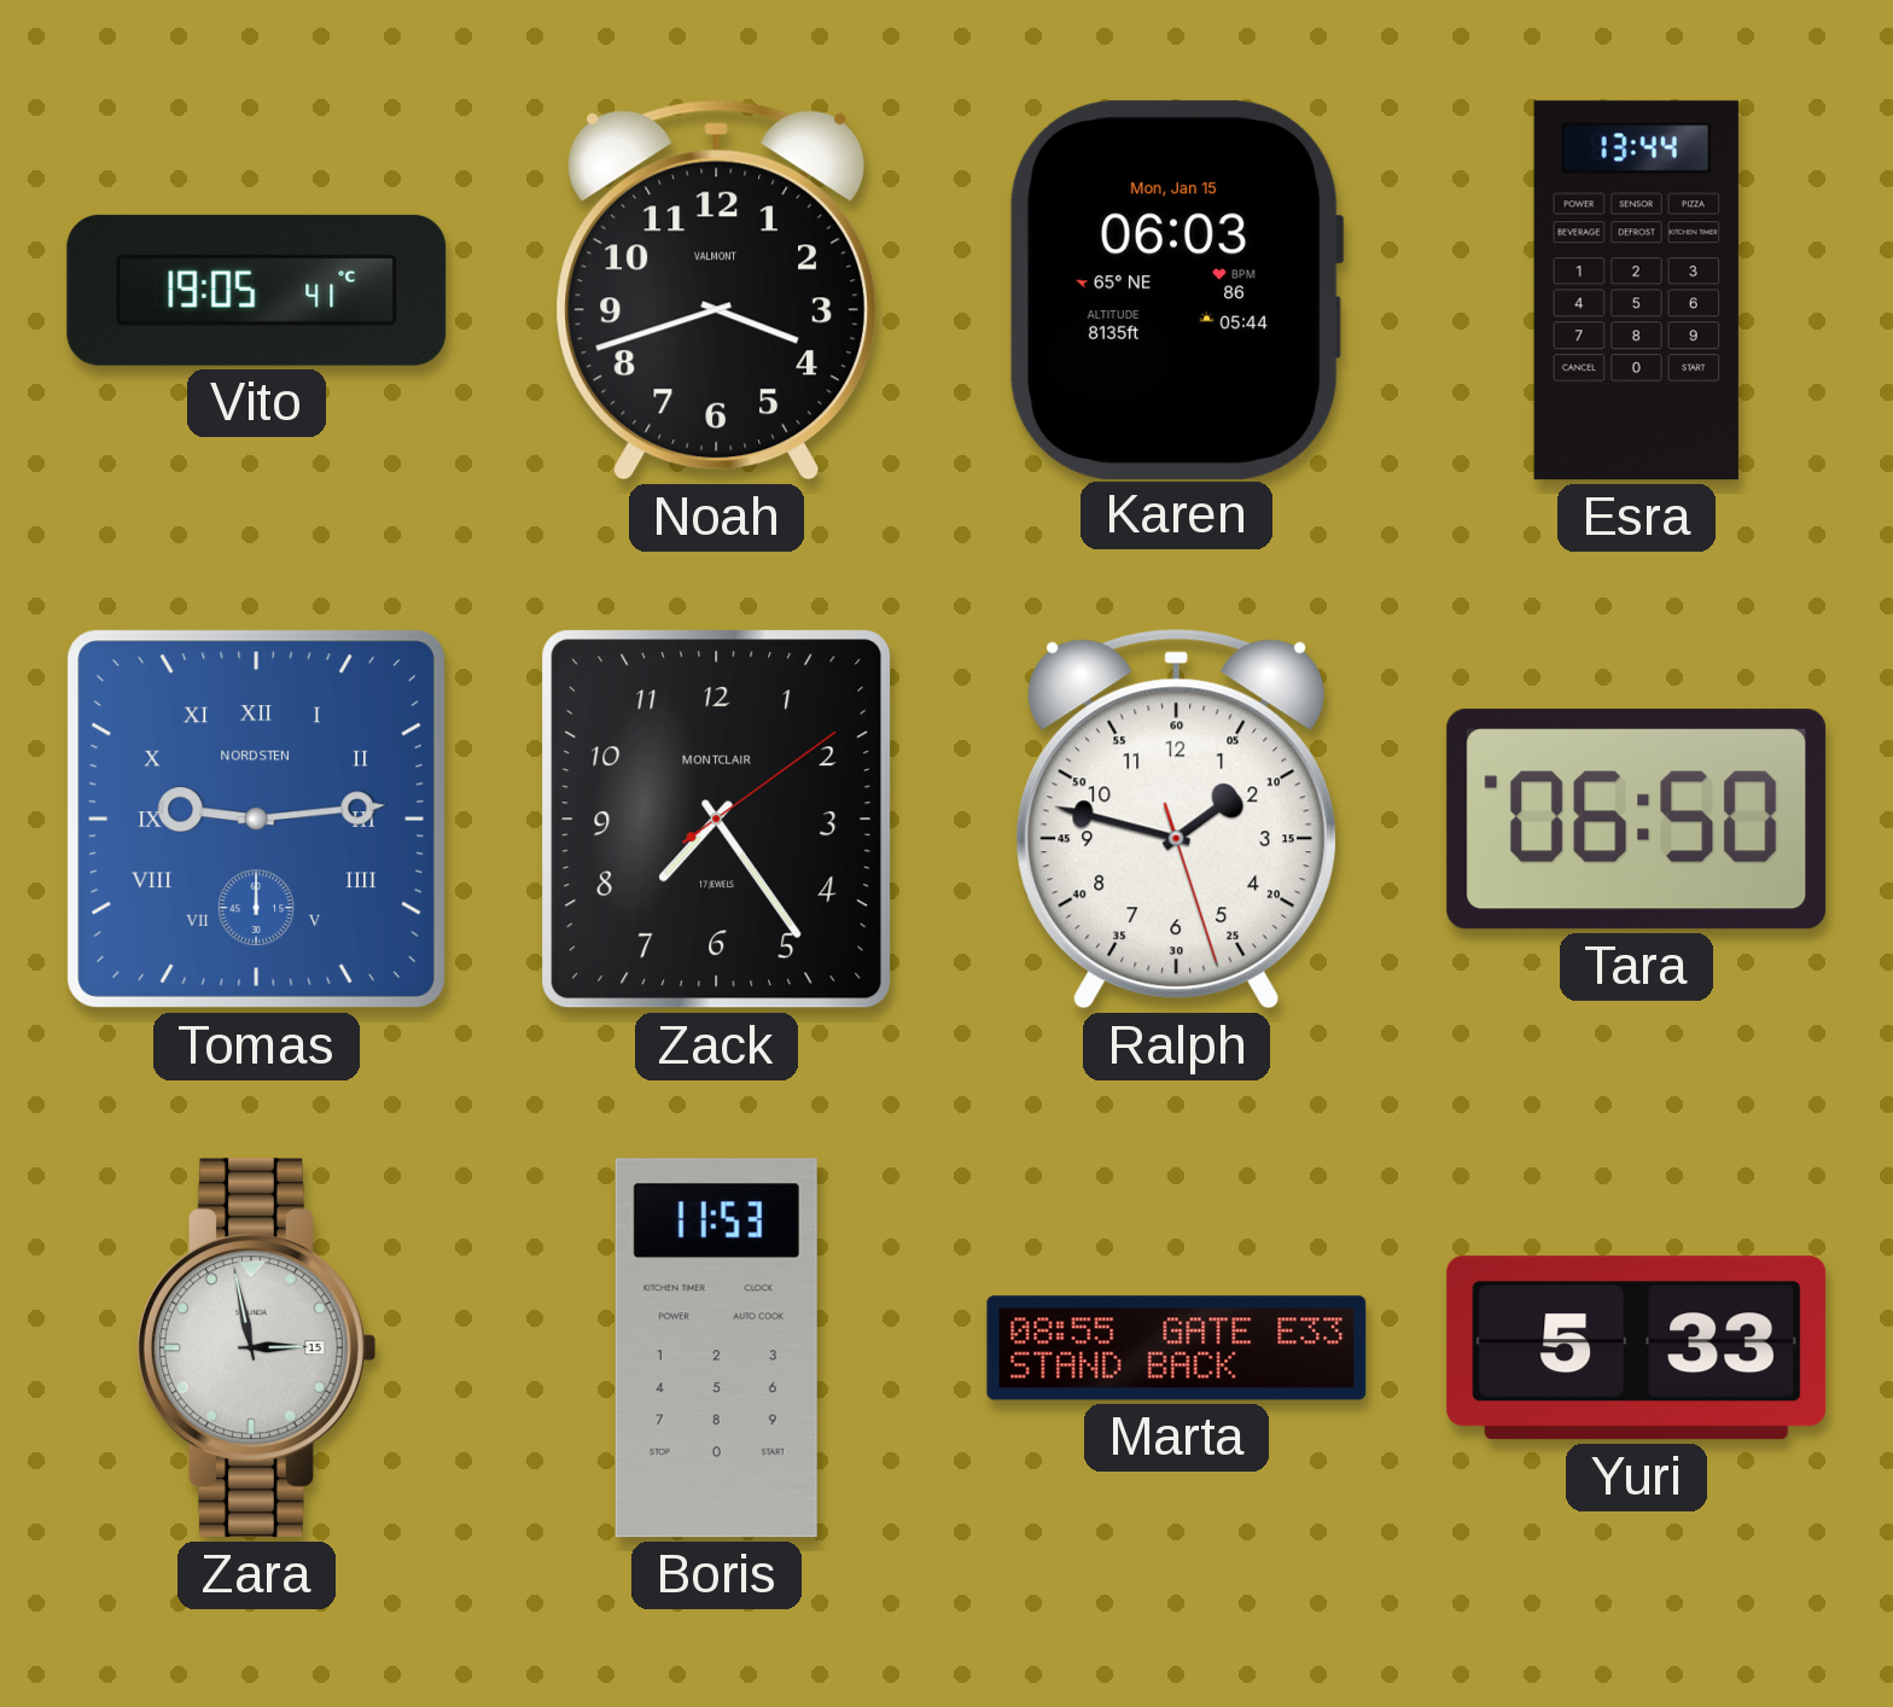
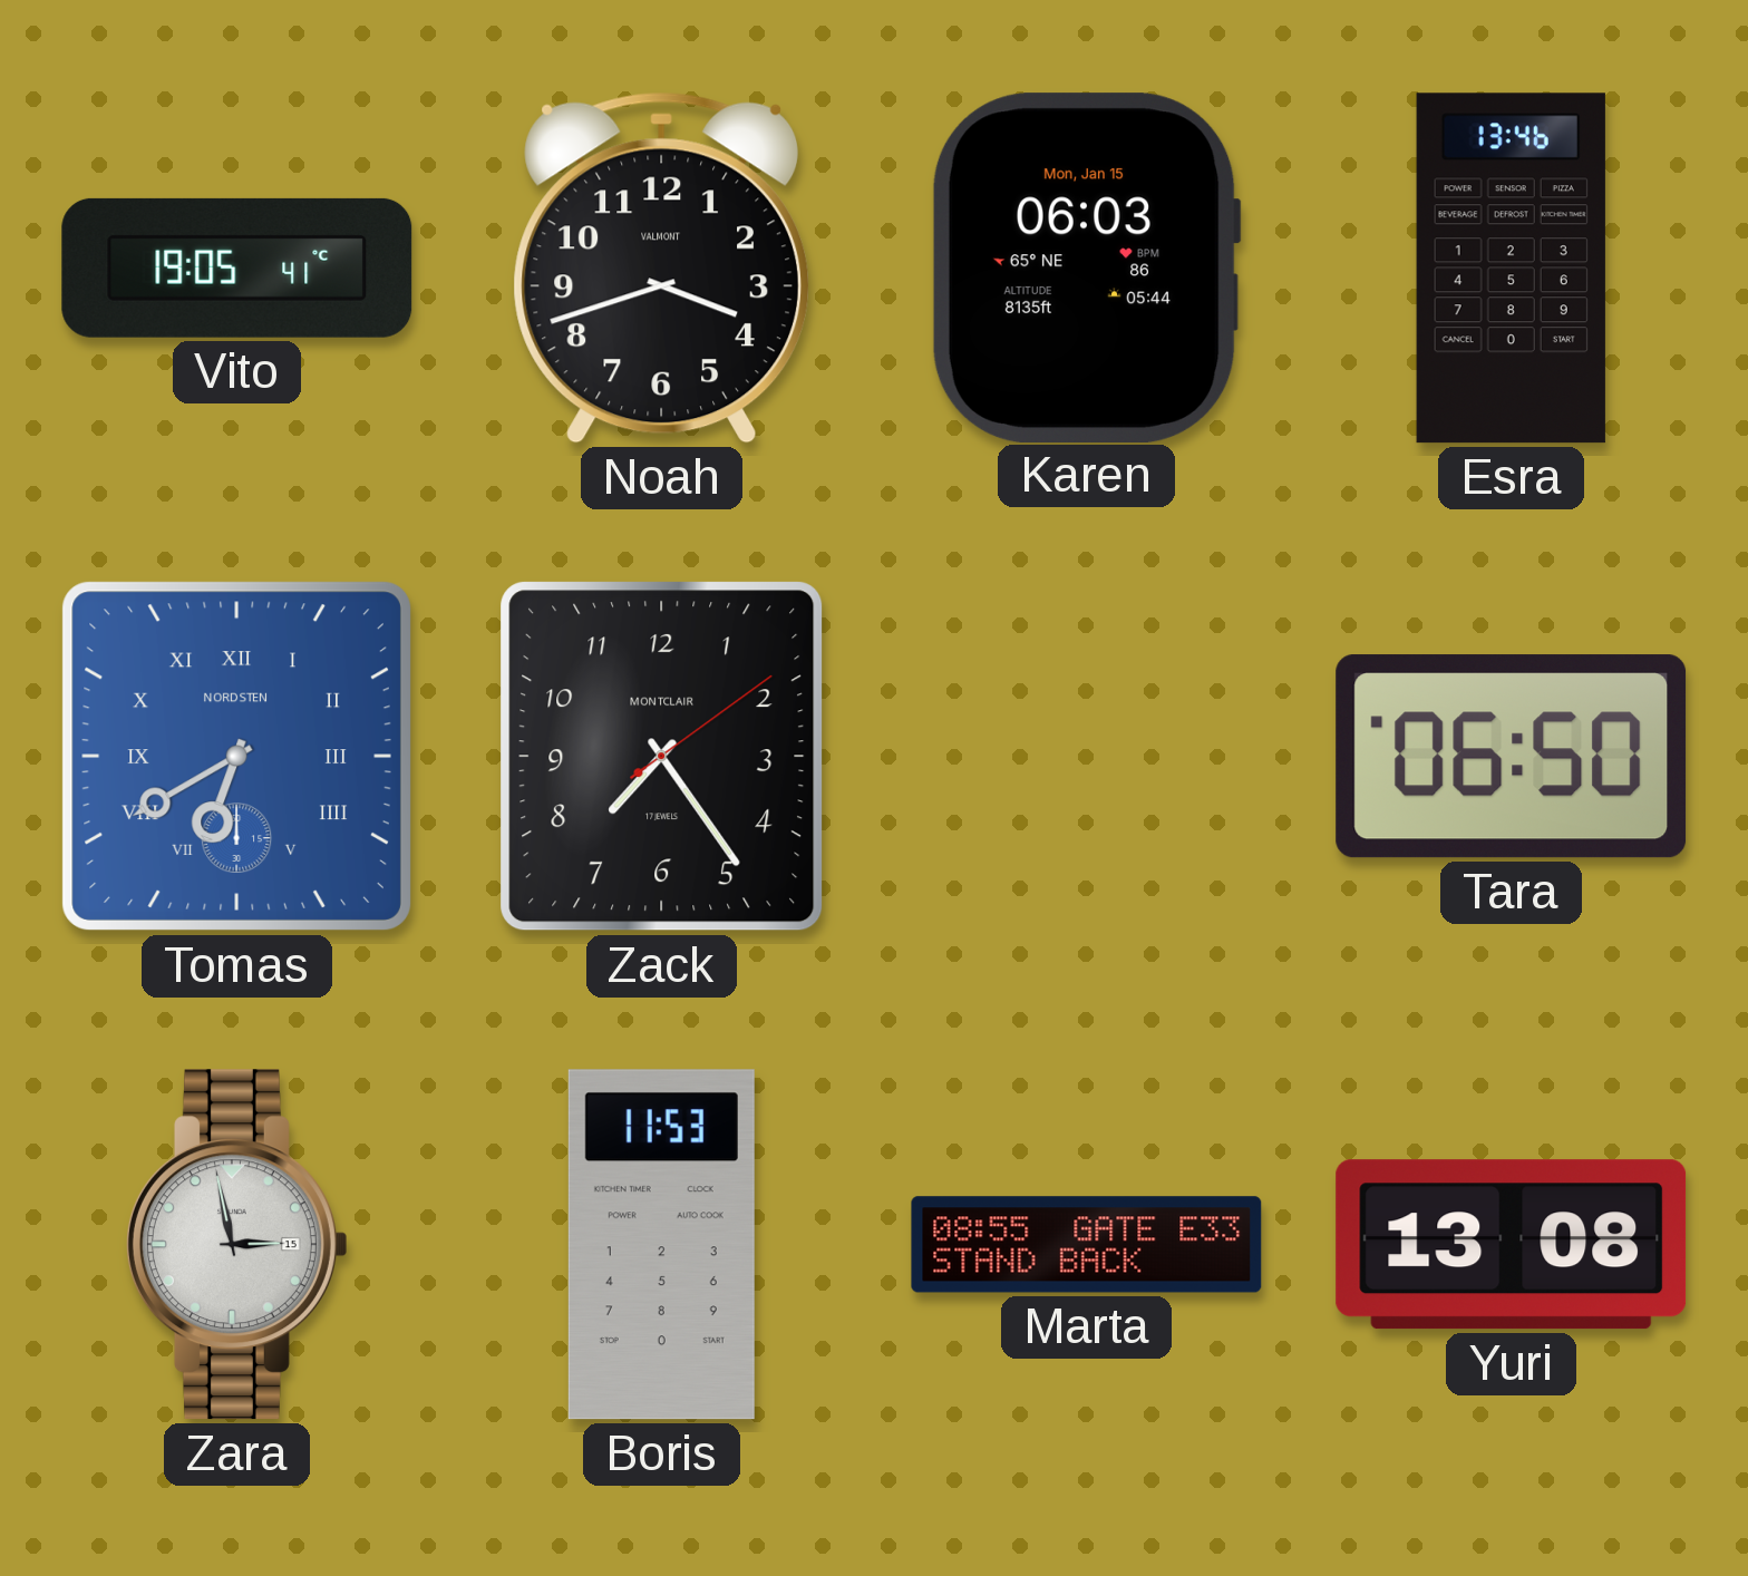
Esra: 13:44 -> 13:46 (1511, 269)
Tomas: 9:14 -> 6:40 (236, 756)
Ralph: 1:47 -> none (1176, 818)
Yuri: 5:33 -> 13:08 (1512, 1245)
